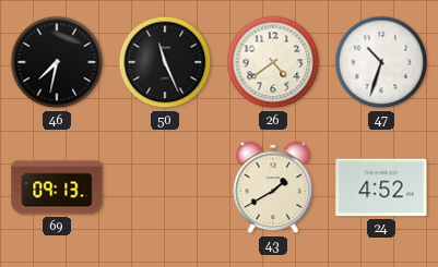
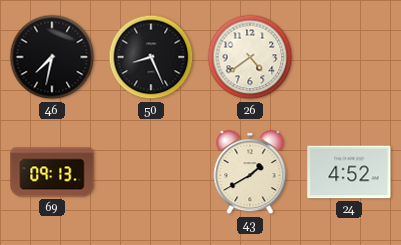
50: 11:26 -> 8:26 (151, 57)
47: 10:33 -> none (381, 62)
